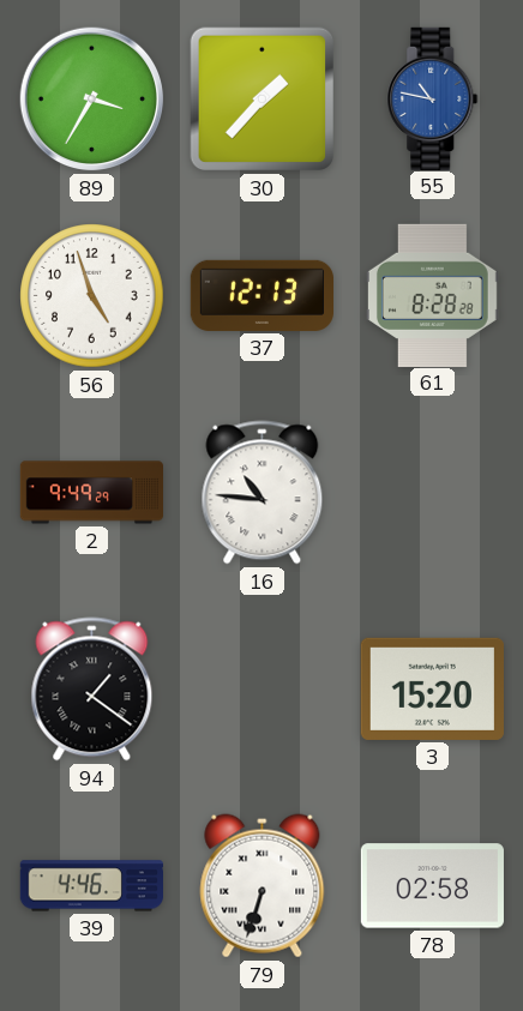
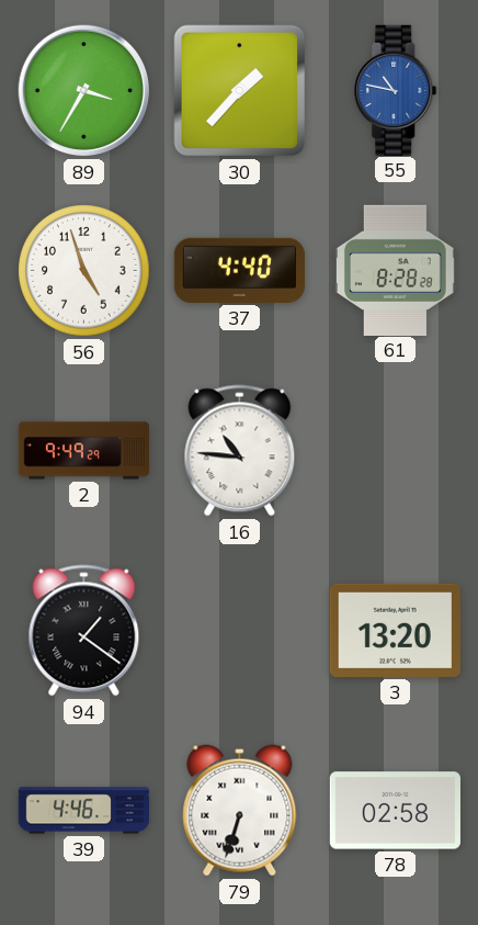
37: 12:13 -> 4:40 (239, 270)
3: 15:20 -> 13:20 (395, 630)
